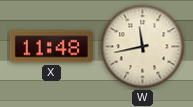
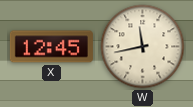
X: 11:48 -> 12:45 (51, 47)
